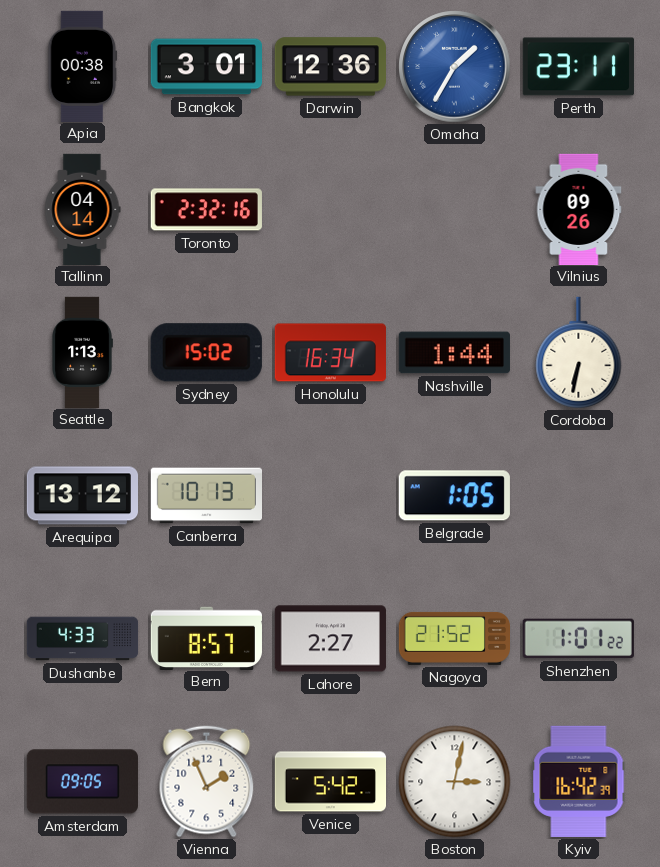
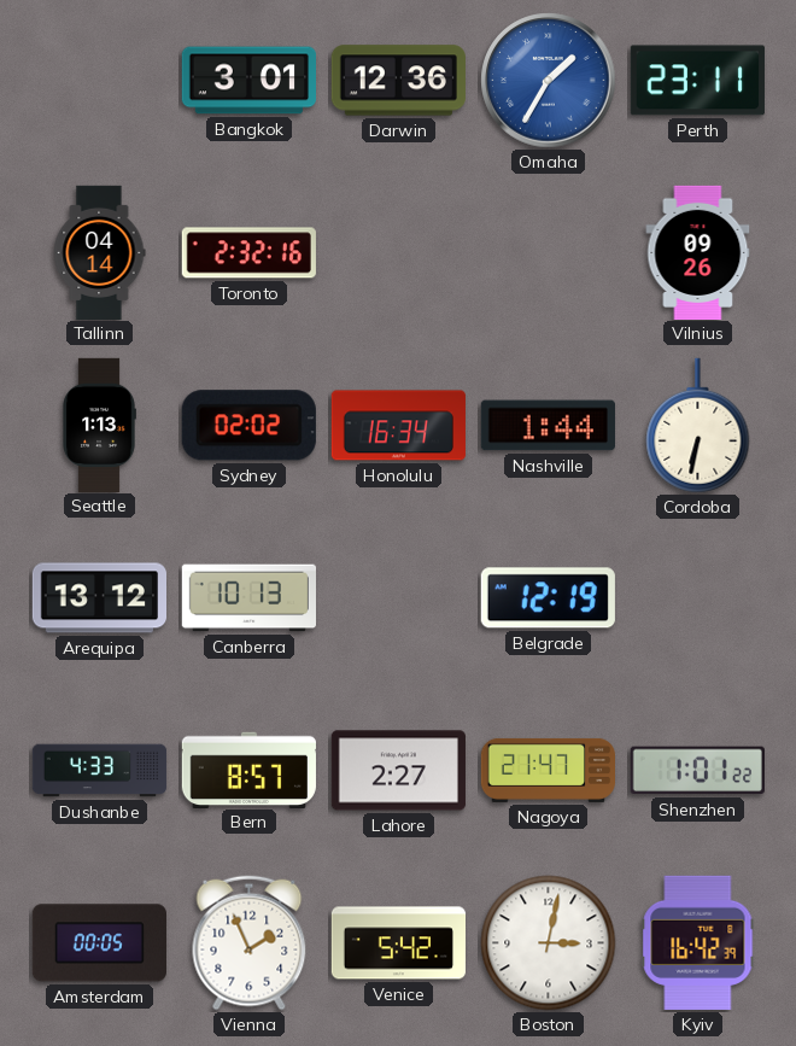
Apia: 00:38 -> none (83, 66)
Sydney: 15:02 -> 02:02 (248, 426)
Belgrade: 1:05 -> 12:19 (548, 598)
Nagoya: 21:52 -> 21:47 (549, 770)
Amsterdam: 09:05 -> 00:05 (99, 943)
